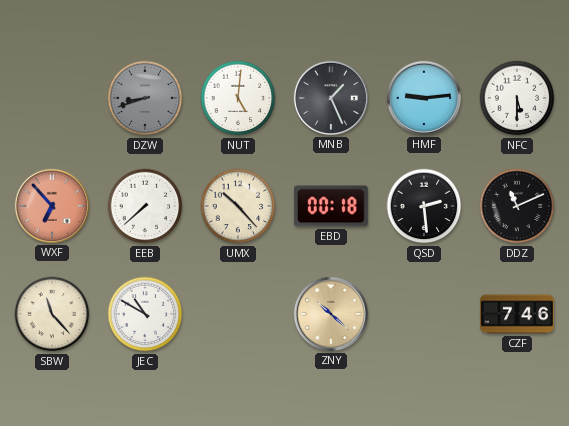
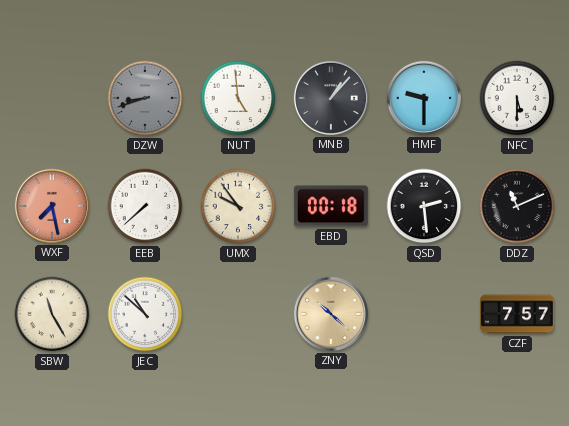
NUT: 5:01 -> 4:59 (238, 98)
MNB: 1:26 -> 1:07 (331, 98)
HMF: 9:14 -> 9:30 (424, 98)
WXF: 6:53 -> 7:28 (52, 206)
UMX: 10:23 -> 9:54 (238, 206)
SBW: 11:23 -> 11:25 (52, 314)
JEC: 10:50 -> 10:52 (145, 314)
CZF: 7:46 -> 7:57 (518, 314)
